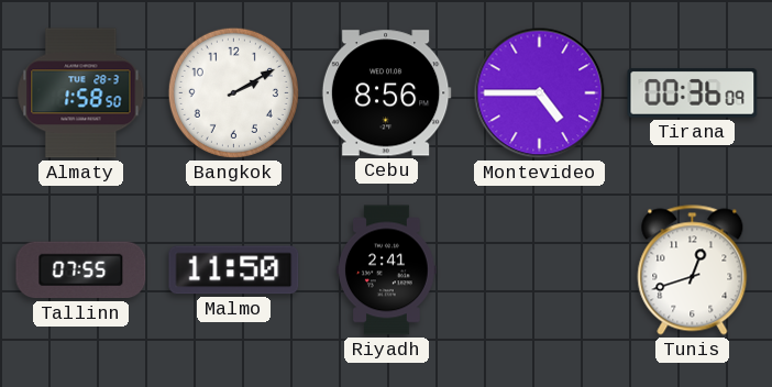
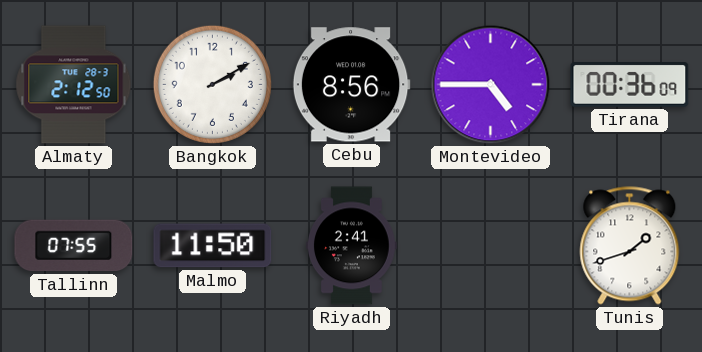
Almaty: 1:58 -> 2:12 (74, 85)
Tunis: 12:42 -> 1:42 (630, 246)
